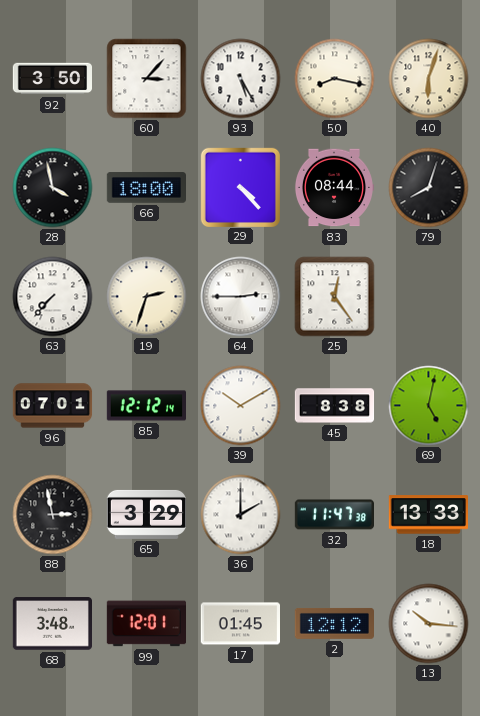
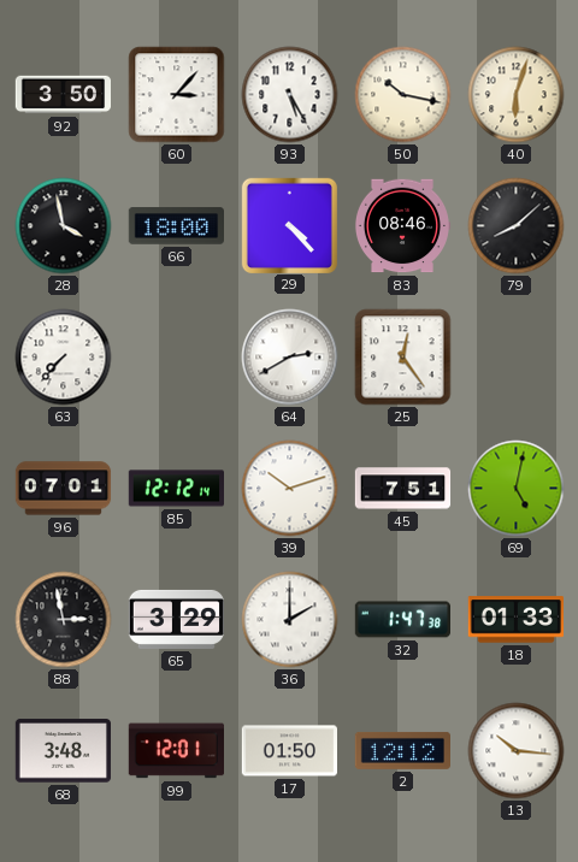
50: 8:17 -> 10:17 (403, 95)
83: 08:44 -> 08:46 (401, 226)
79: 8:03 -> 8:08 (517, 226)
19: 2:33 -> none (147, 297)
64: 2:45 -> 2:40 (290, 358)
39: 10:10 -> 10:12 (290, 489)
45: 8:38 -> 7:51 (403, 489)
32: 11:47 -> 1:47 (402, 620)
18: 13:33 -> 01:33 (515, 620)
17: 01:45 -> 01:50 (289, 751)
